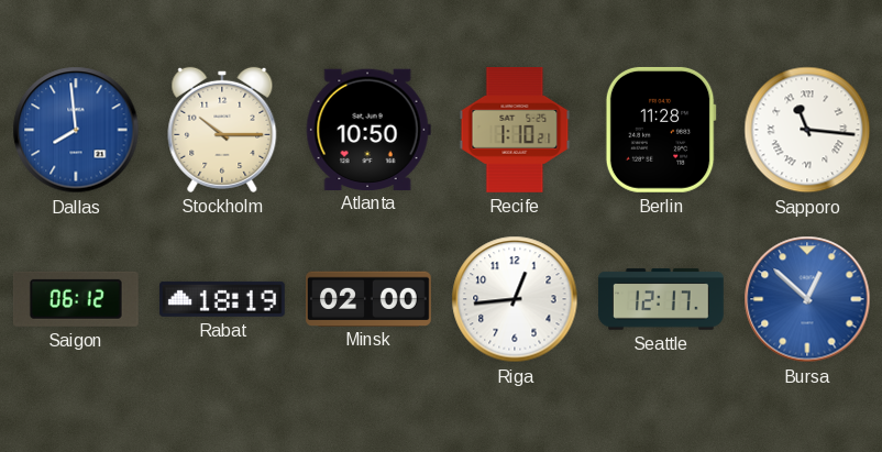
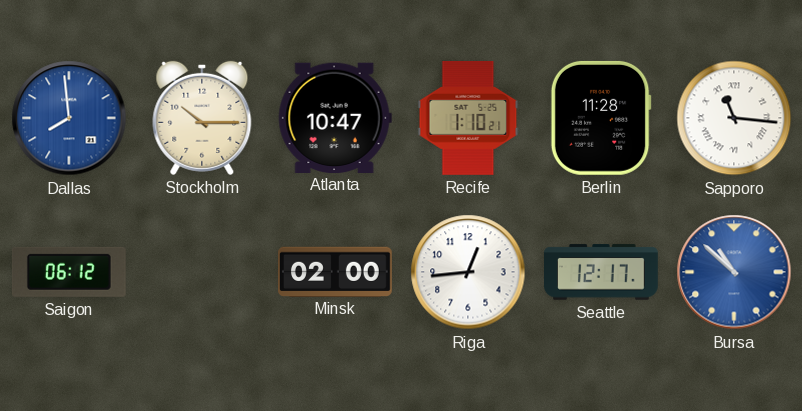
Atlanta: 10:50 -> 10:47 (335, 117)
Rabat: 18:19 -> none (222, 299)
Bursa: 12:52 -> 10:52 (734, 272)
